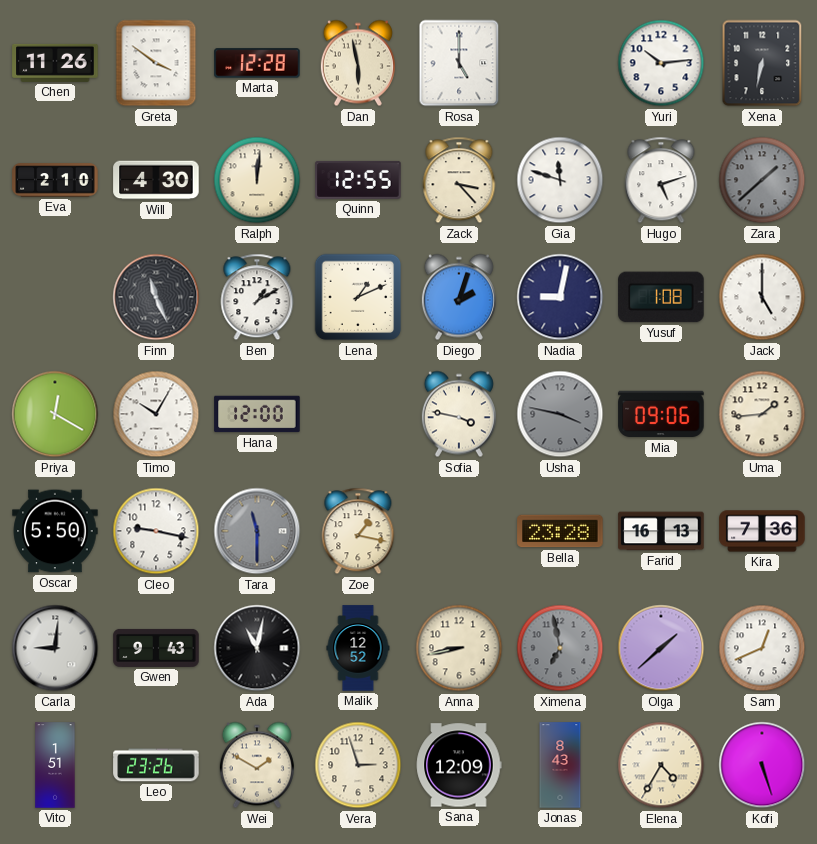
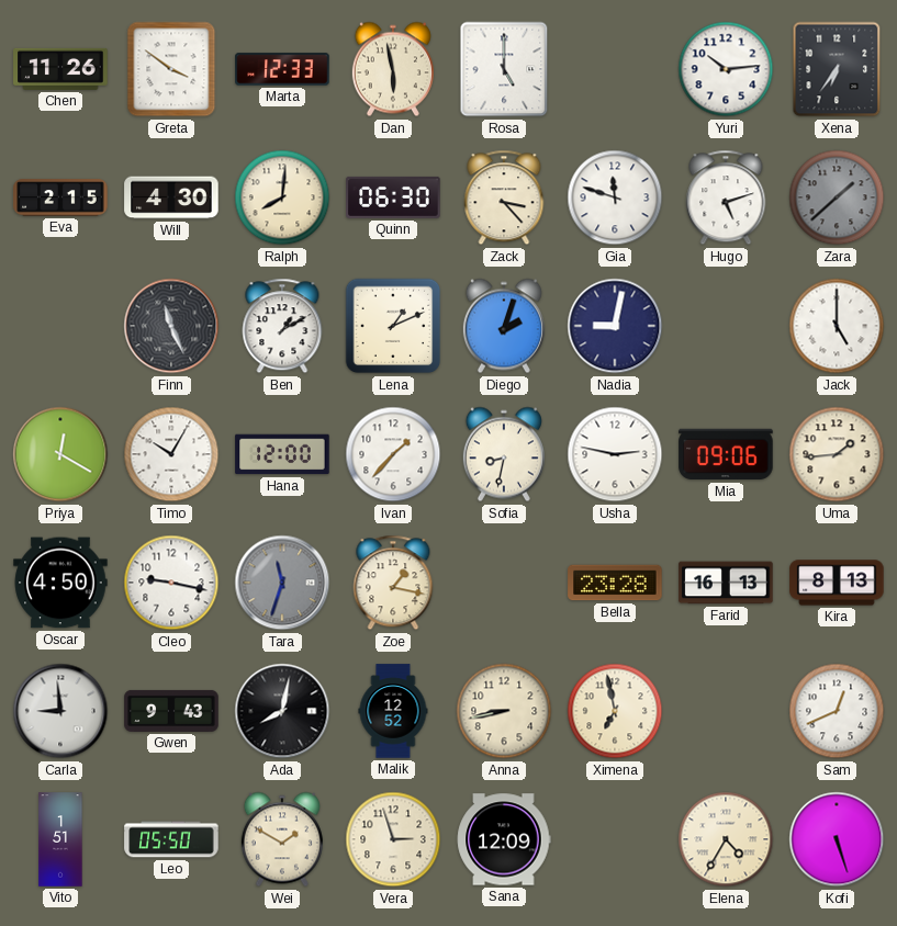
Marta: 12:28 -> 12:33 (282, 69)
Xena: 6:32 -> 6:36 (837, 69)
Eva: 2:10 -> 2:15 (60, 197)
Ralph: 12:01 -> 8:01 (282, 197)
Quinn: 12:55 -> 06:30 (393, 197)
Yusuf: 1:08 -> none (661, 297)
Ivan: none -> 1:37 (393, 454)
Sofia: 3:47 -> 8:32 (504, 454)
Usha: 3:47 -> 2:47 (615, 454)
Usha dial: grey -> white (615, 454)
Oscar: 5:50 -> 4:50 (60, 583)
Tara: 11:30 -> 11:33 (282, 583)
Kira: 7:36 -> 8:13 (837, 583)
Carla: 9:01 -> 8:59 (60, 711)
Ada: 11:02 -> 8:02 (282, 711)
Ximena dial: grey -> cream (615, 711)
Olga: 1:38 -> none (661, 648)
Leo: 23:26 -> 05:50 (171, 839)
Jonas: 8:43 -> none (560, 765)
